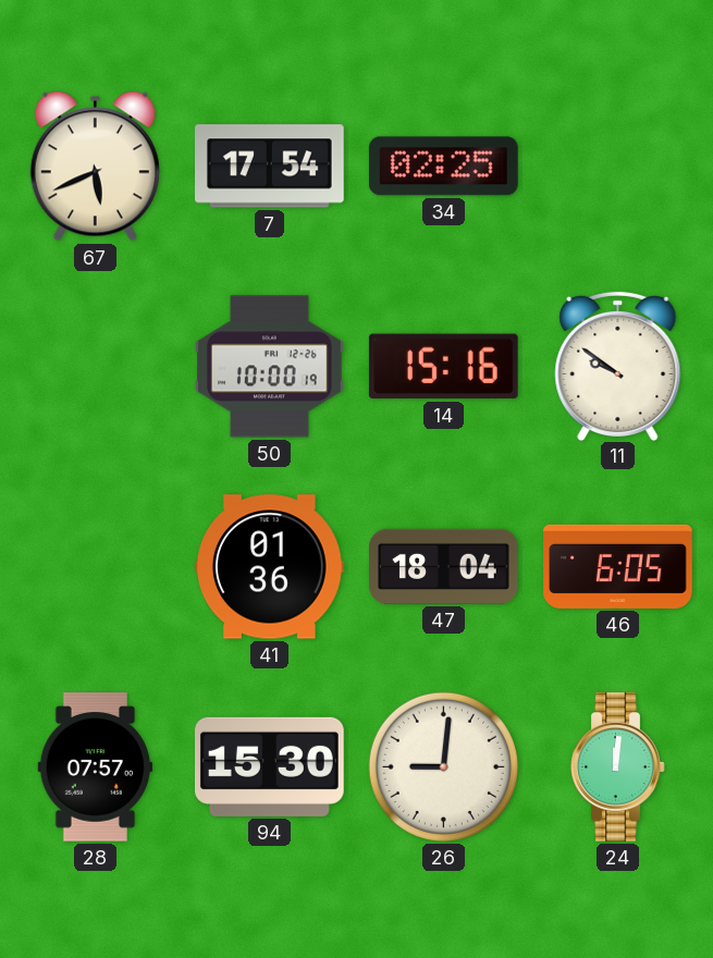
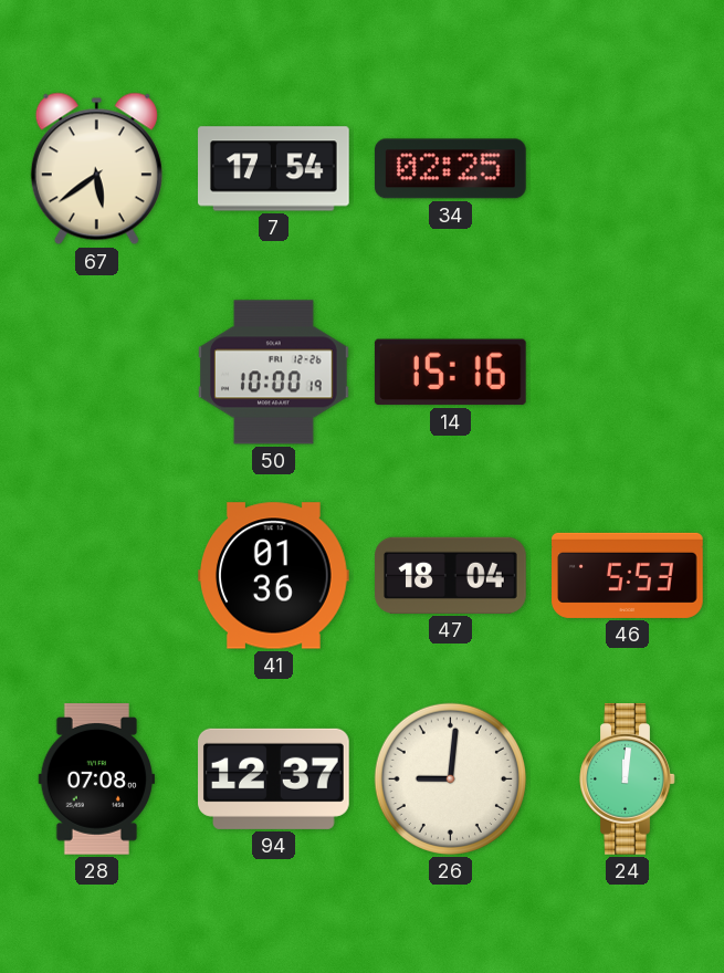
67: 5:41 -> 5:39 (96, 169)
11: 9:51 -> none (618, 366)
46: 6:05 -> 5:53 (628, 575)
28: 07:57 -> 07:08 (96, 780)
94: 15:30 -> 12:37 (274, 778)
